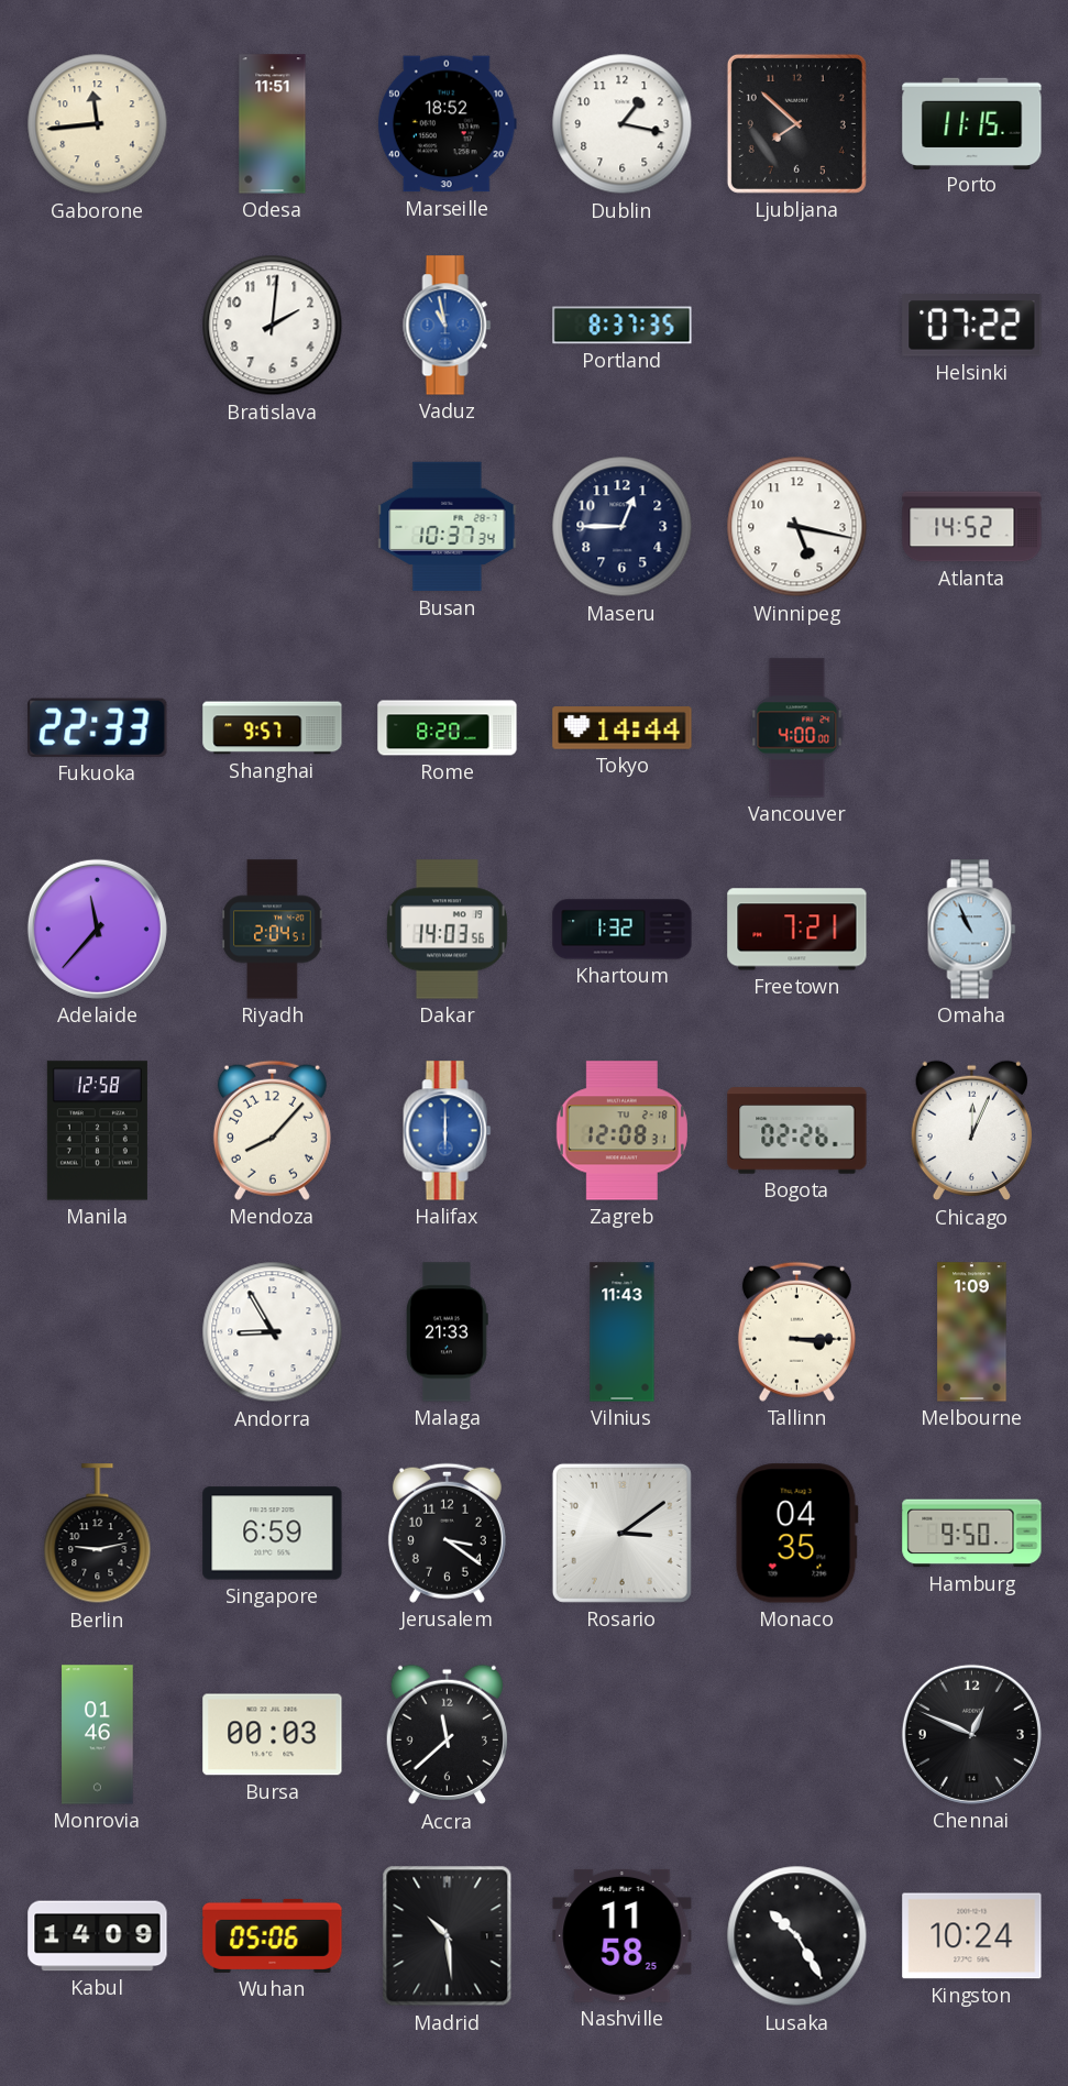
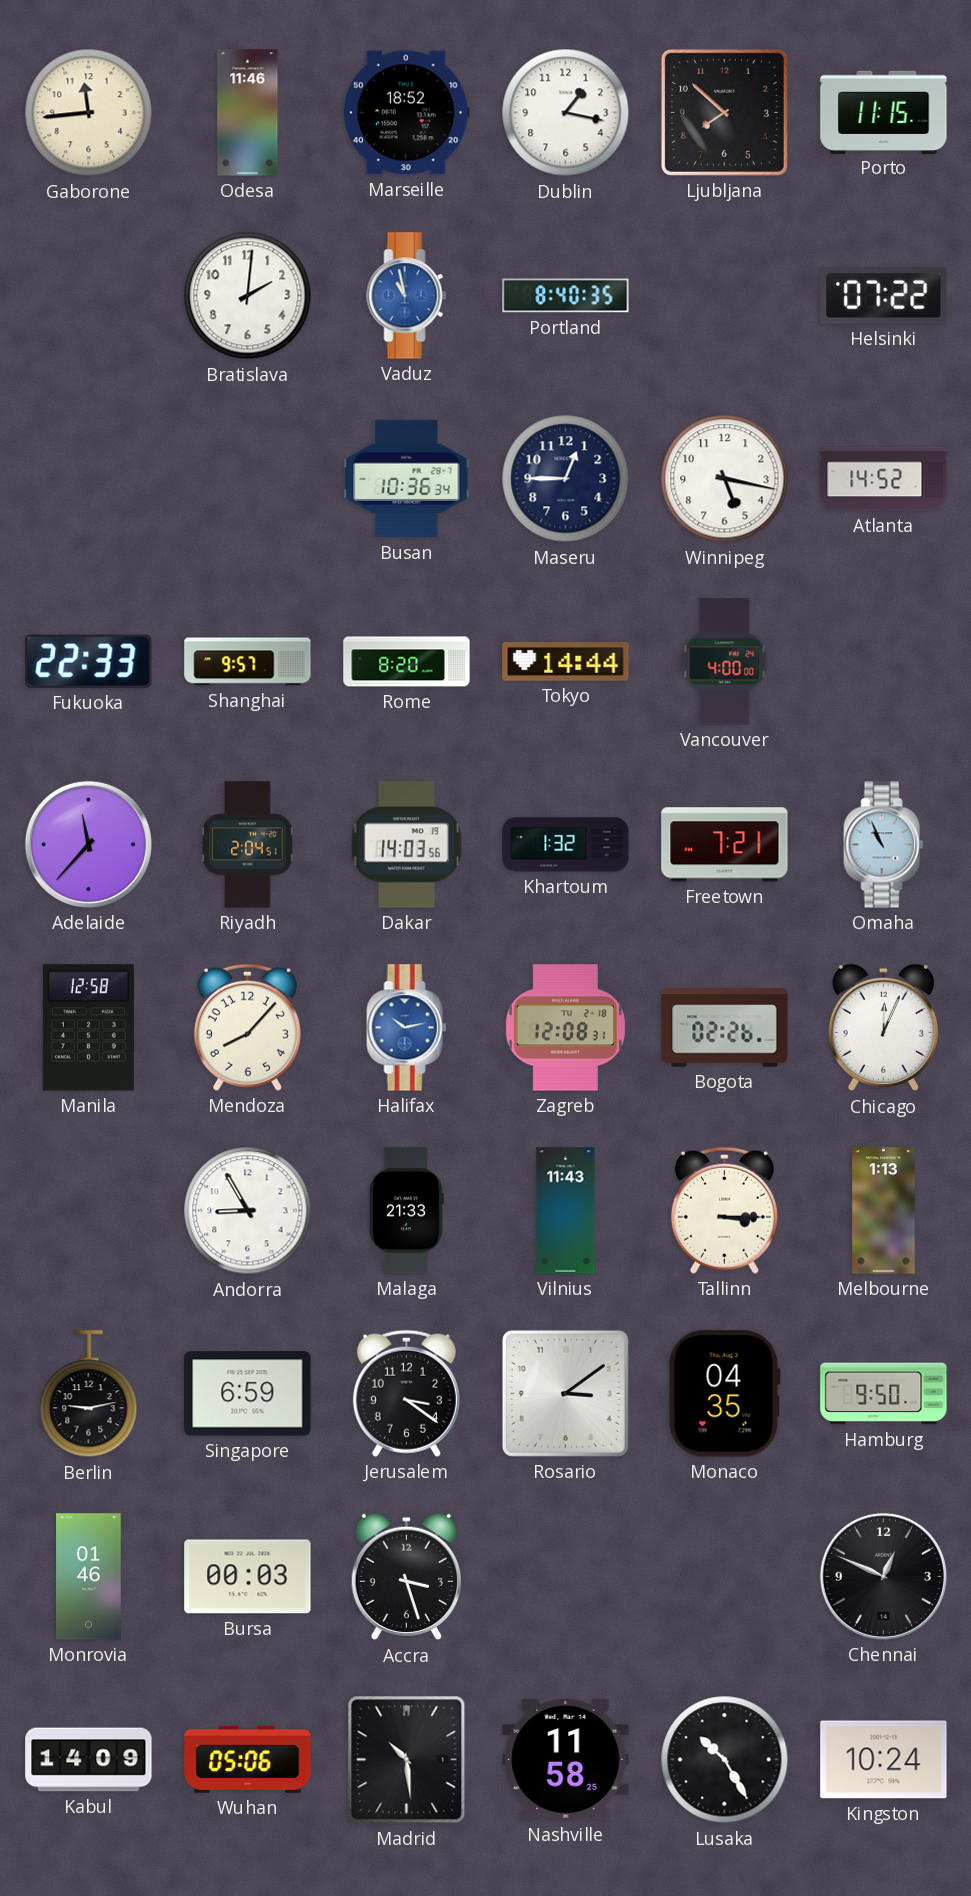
Odesa: 11:51 -> 11:46 (248, 113)
Portland: 8:37 -> 8:40 (566, 296)
Busan: 10:37 -> 10:36 (407, 479)
Halifax: 6:00 -> 10:13 (407, 1028)
Melbourne: 1:09 -> 1:13 (884, 1211)
Accra: 11:38 -> 3:27 (406, 1577)
